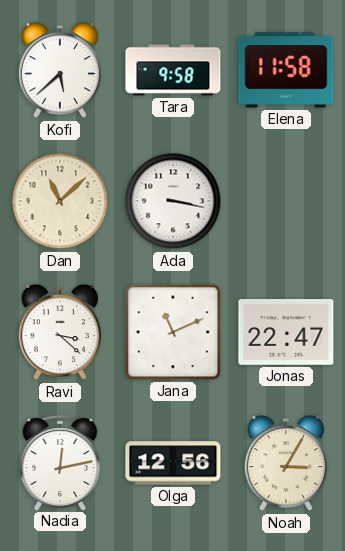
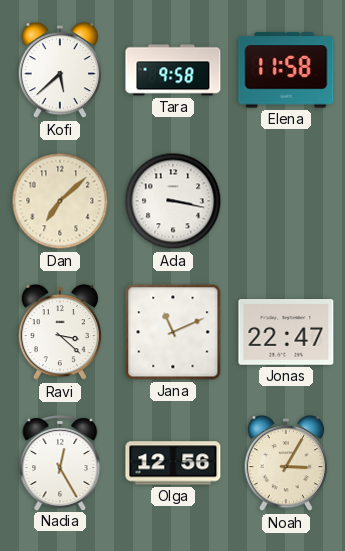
Dan: 11:08 -> 7:08 (60, 201)
Nadia: 12:13 -> 12:25 (60, 463)
